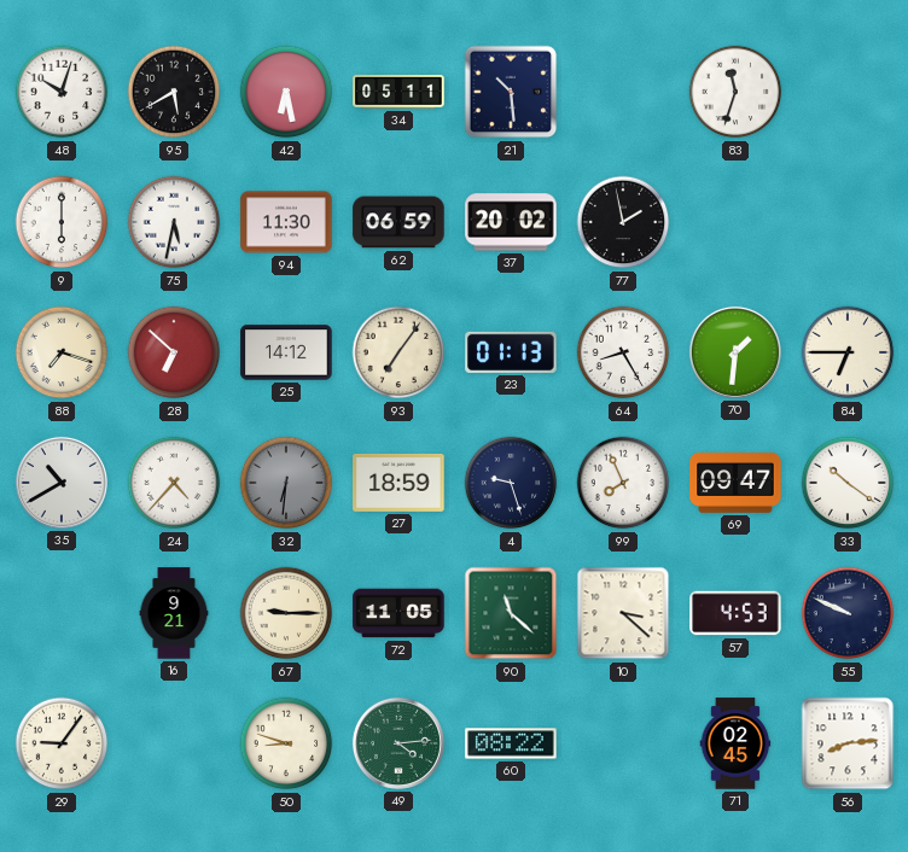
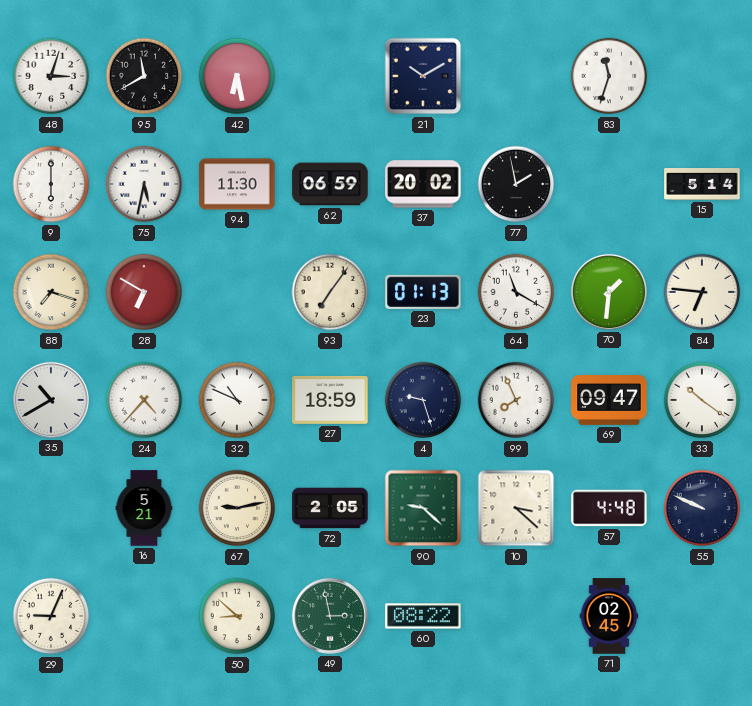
48: 10:03 -> 3:03 (51, 76)
95: 5:40 -> 11:40 (144, 76)
34: 05:11 -> none (398, 93)
21: 10:29 -> 10:10 (423, 76)
15: none -> 5:14 (702, 185)
28: 6:52 -> 6:50 (144, 292)
25: 14:12 -> none (286, 352)
64: 8:25 -> 11:20 (516, 292)
84: 6:45 -> 6:46 (702, 292)
32: 6:31 -> 10:49 (237, 400)
32 dial: grey -> white (237, 400)
16: 9:21 -> 5:21 (144, 508)
67: 9:15 -> 9:13 (237, 508)
72: 11:05 -> 2:05 (330, 508)
90: 11:22 -> 9:22 (423, 508)
57: 4:53 -> 4:48 (609, 508)
29: 9:06 -> 9:04 (51, 616)
50: 8:48 -> 8:52 (237, 616)
49: 4:14 -> 2:58 (330, 616)
56: 8:14 -> none (848, 743)
